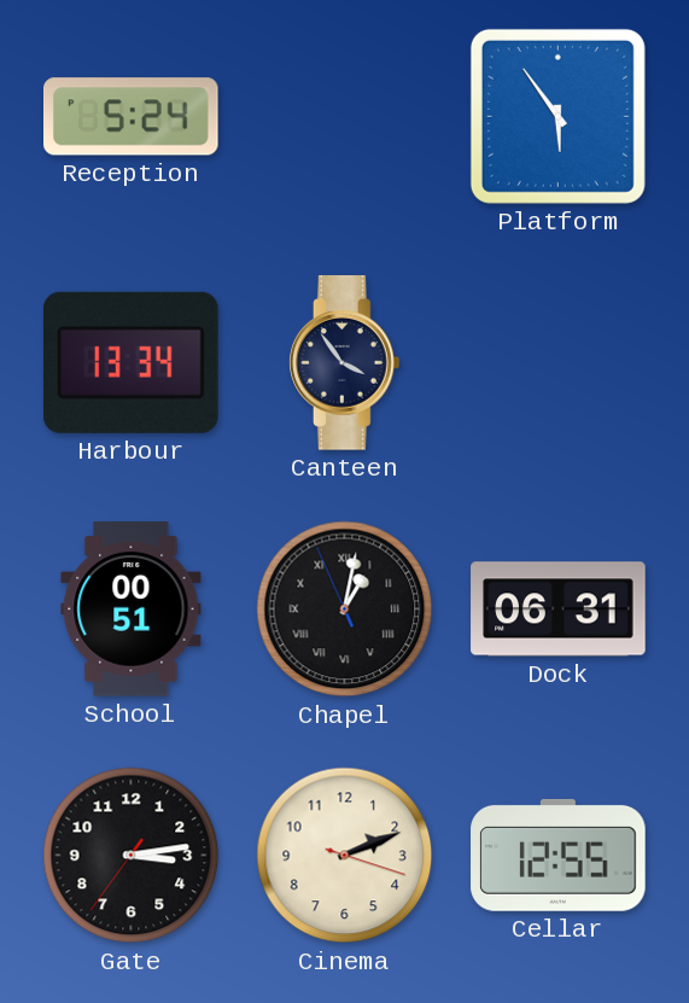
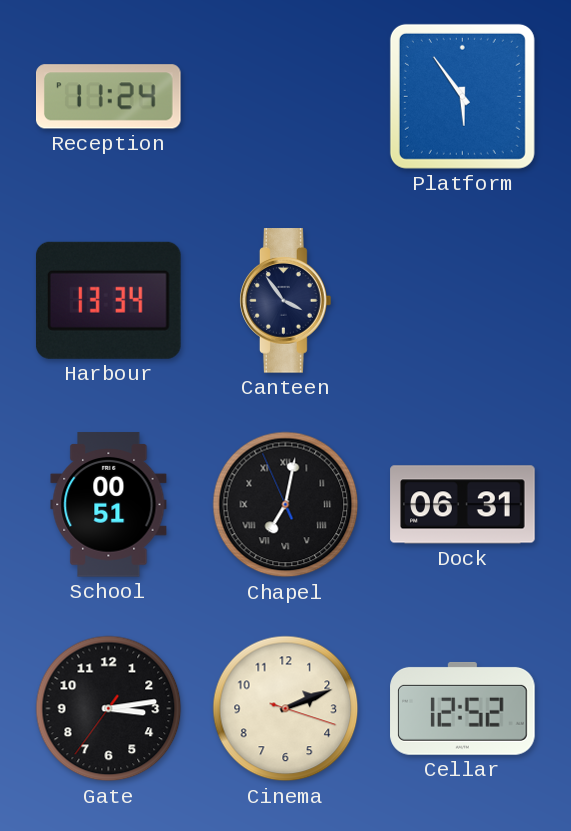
Reception: 5:24 -> 11:24 (109, 97)
Chapel: 1:01 -> 7:01 (286, 505)
Cellar: 12:55 -> 12:52 (463, 708)
